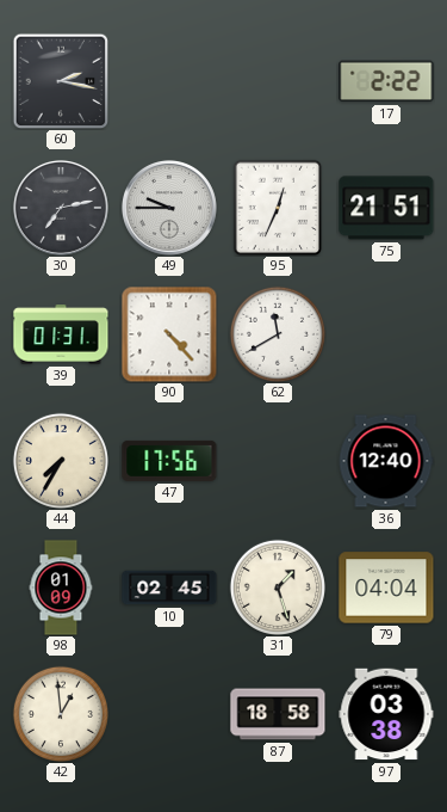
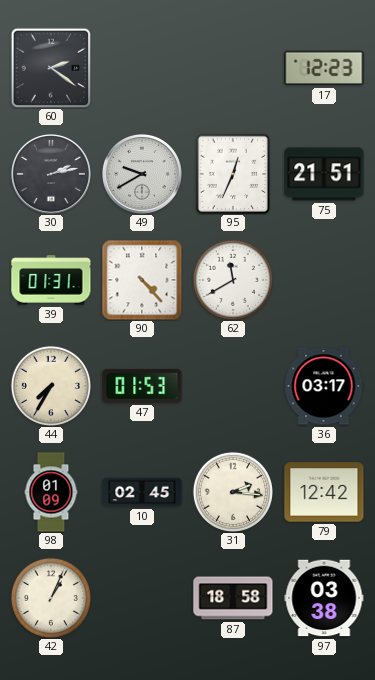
60: 2:17 -> 2:21 (51, 68)
17: 2:22 -> 12:23 (324, 68)
30: 7:13 -> 2:13 (51, 174)
49: 9:45 -> 9:40 (142, 174)
47: 17:56 -> 01:53 (142, 386)
36: 12:40 -> 03:17 (324, 386)
31: 1:27 -> 2:16 (233, 492)
79: 04:04 -> 12:42 (324, 492)
42: 12:59 -> 1:04 (51, 598)
